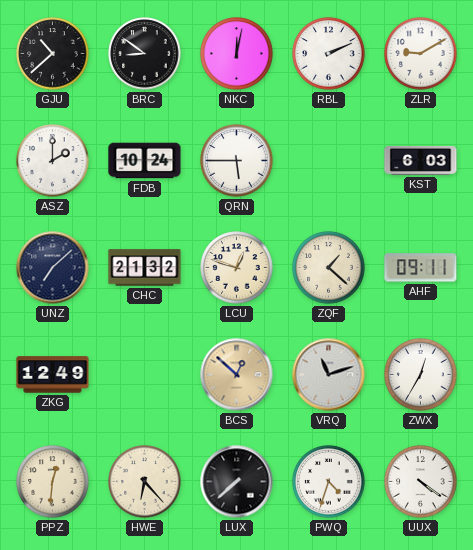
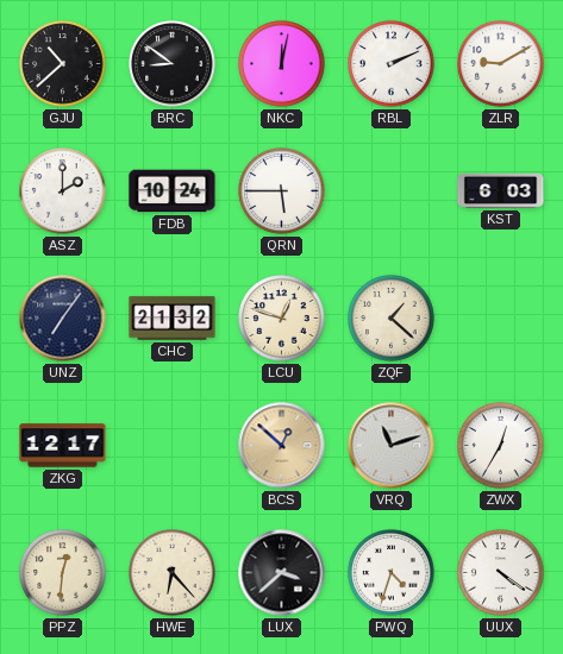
UNZ: 7:08 -> 7:06 (63, 319)
AHF: 09:11 -> none (421, 268)
ZKG: 12:49 -> 12:17 (63, 446)
LUX: 7:38 -> 3:38 (282, 573)
